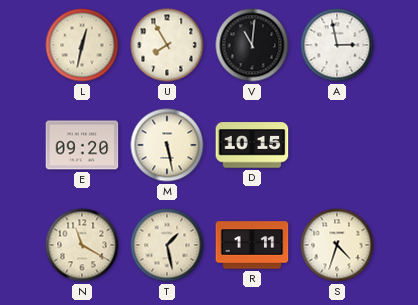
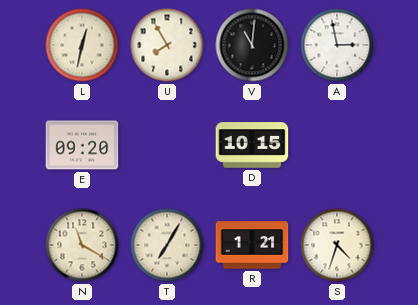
M: 5:28 -> none (167, 145)
T: 1:28 -> 7:05 (167, 245)
R: 1:11 -> 1:21 (252, 245)
